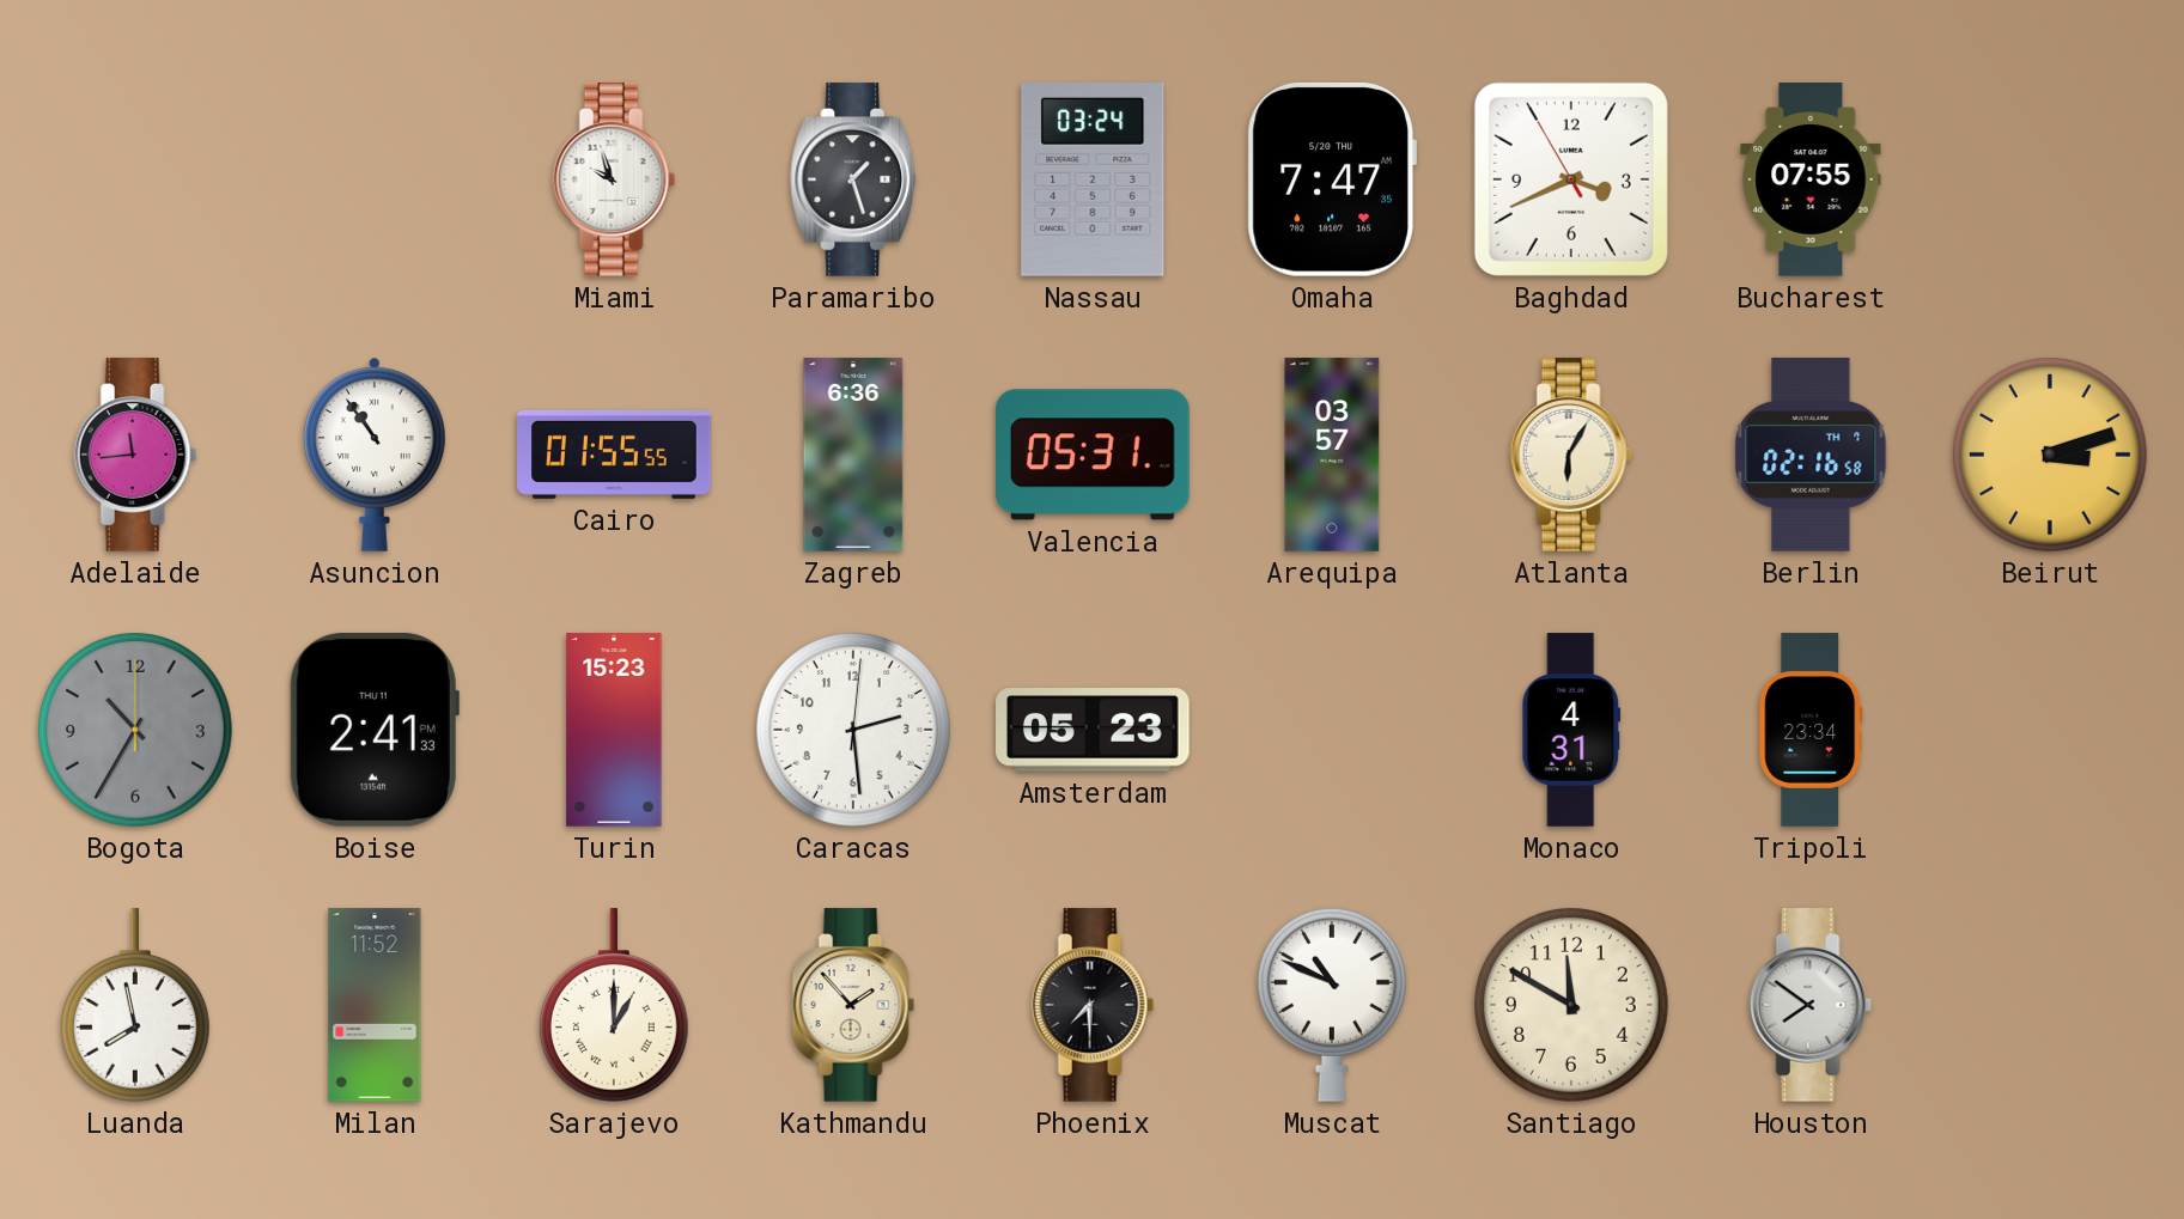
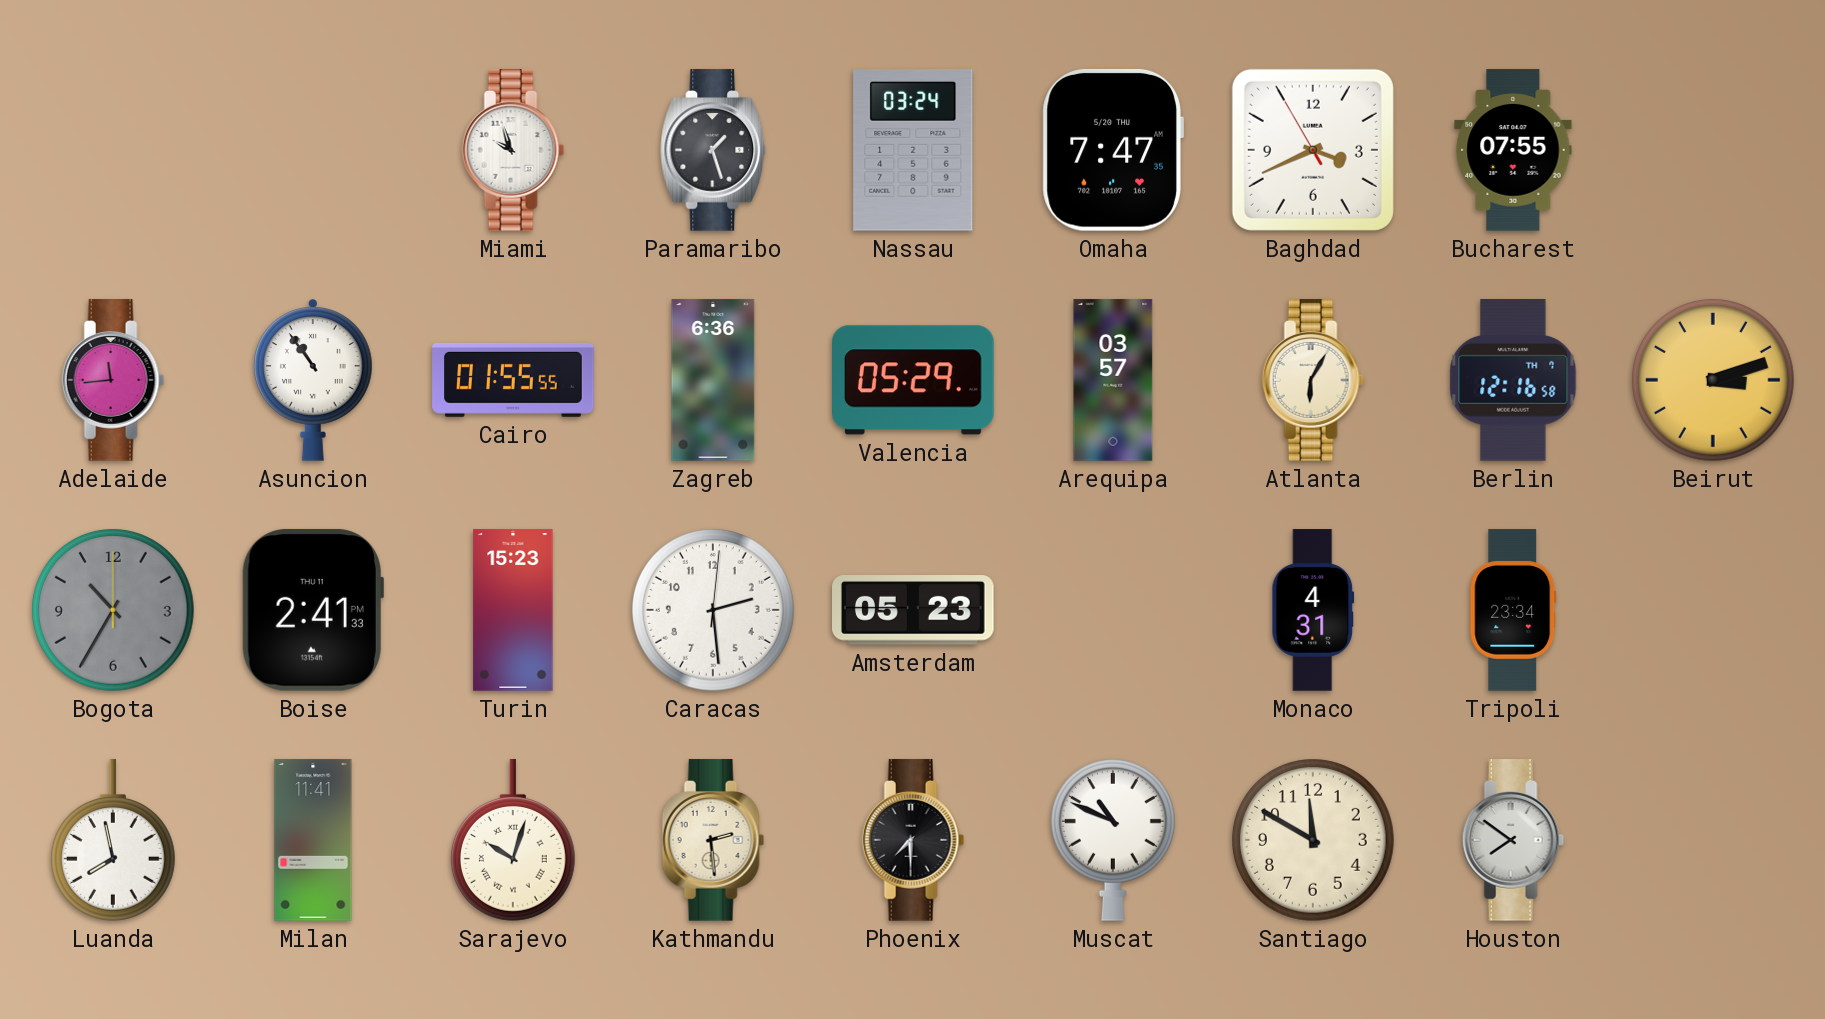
Valencia: 05:31 -> 05:29 (914, 380)
Berlin: 02:16 -> 12:16 (1513, 381)
Milan: 11:52 -> 11:41 (313, 840)
Sarajevo: 1:00 -> 10:03 (513, 840)
Kathmandu: 1:53 -> 2:29 (713, 840)
